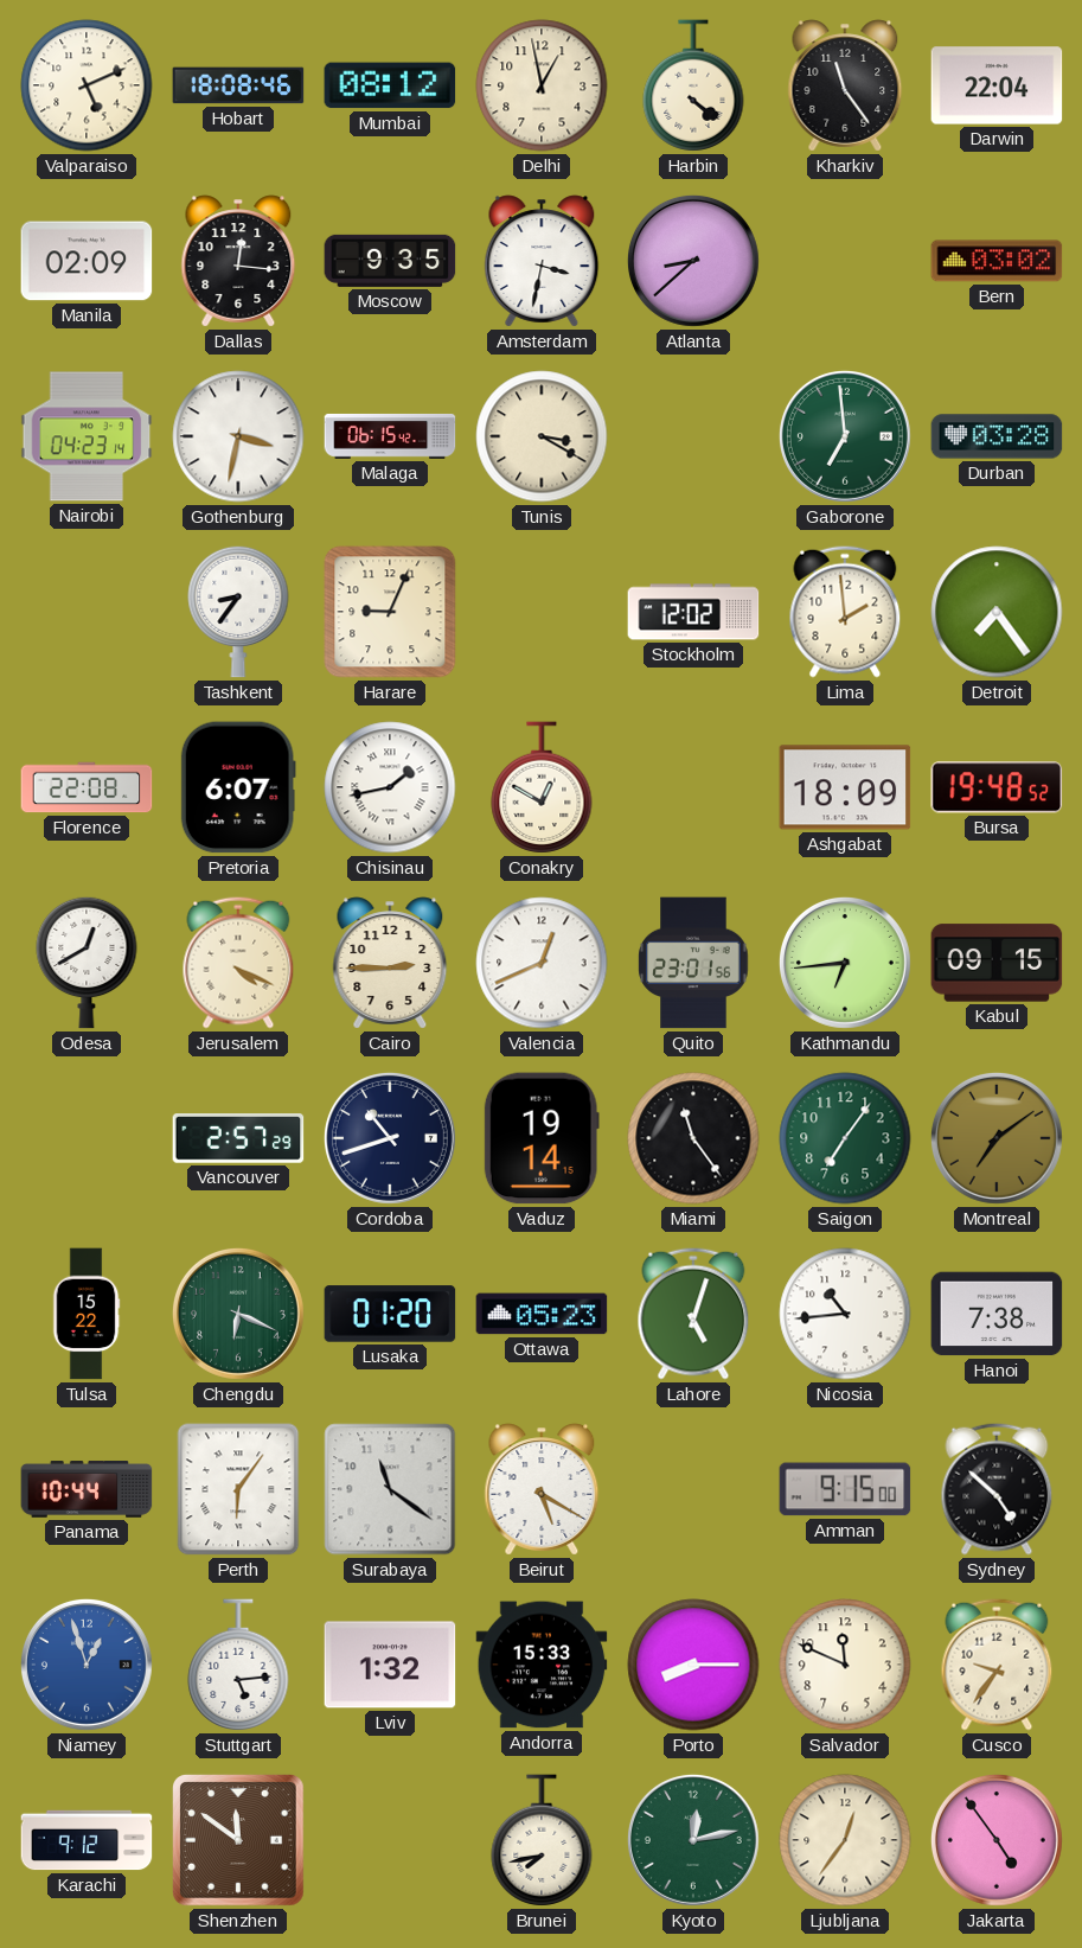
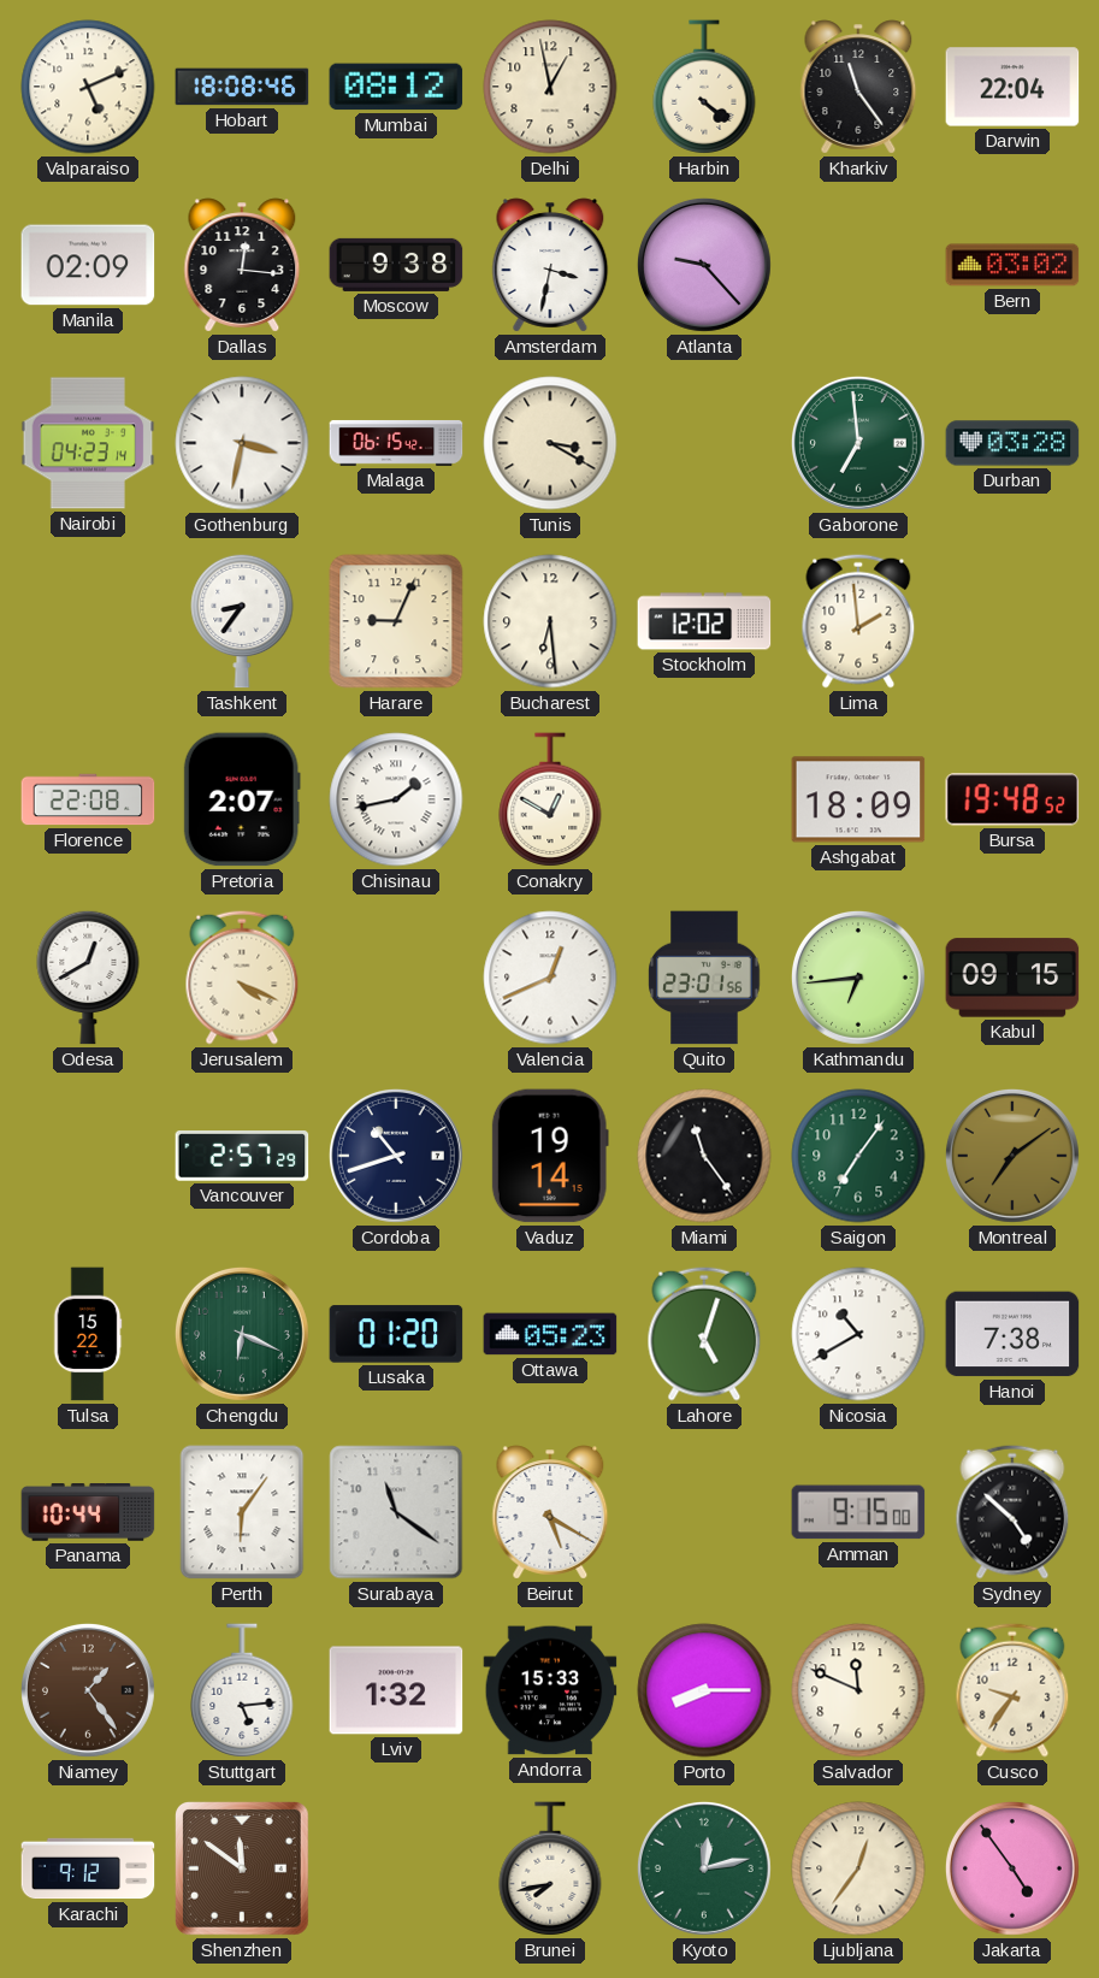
Moscow: 9:35 -> 9:38 (396, 265)
Atlanta: 8:38 -> 9:23 (704, 265)
Bucharest: none -> 6:29 (550, 621)
Detroit: 7:24 -> none (997, 612)
Pretoria: 6:07 -> 2:07 (242, 799)
Cairo: 2:45 -> none (390, 963)
Nicosia: 10:44 -> 10:40 (858, 1334)
Niamey: 12:57 -> 1:24 (88, 1690)
Niamey dial: blue -> brown (88, 1690)
